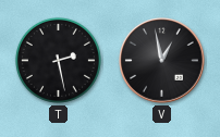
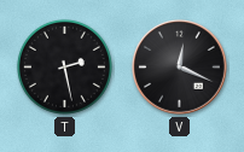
V: 12:58 -> 12:19 (180, 68)
